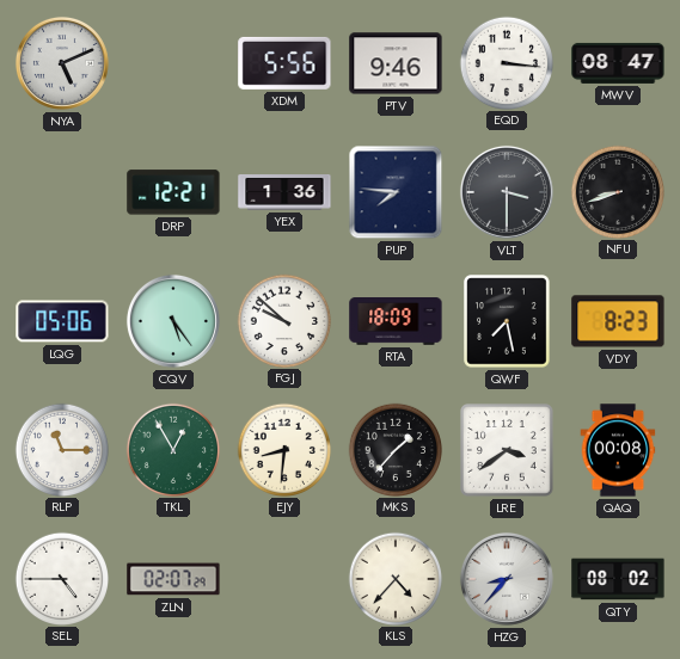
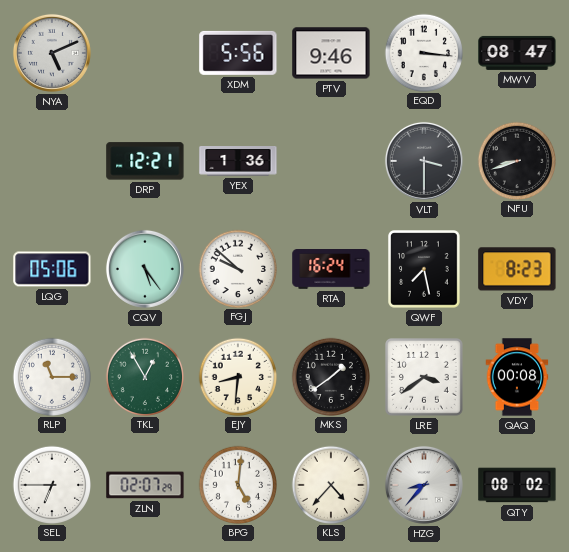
PUP: 7:46 -> none (396, 192)
RTA: 18:09 -> 16:24 (331, 269)
MKS: 1:37 -> 1:39 (330, 376)
SEL: 4:45 -> 6:45 (51, 484)
BPG: none -> 5:01 (237, 484)
